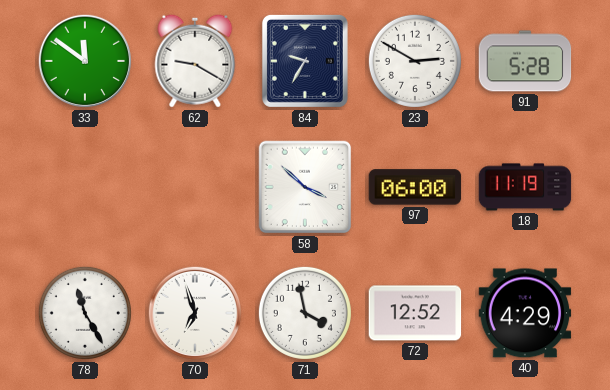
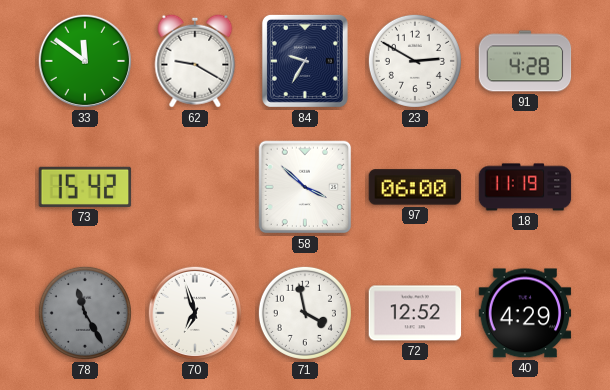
91: 5:28 -> 4:28 (525, 61)
73: none -> 15:42 (85, 187)
78 dial: white -> grey (85, 313)
